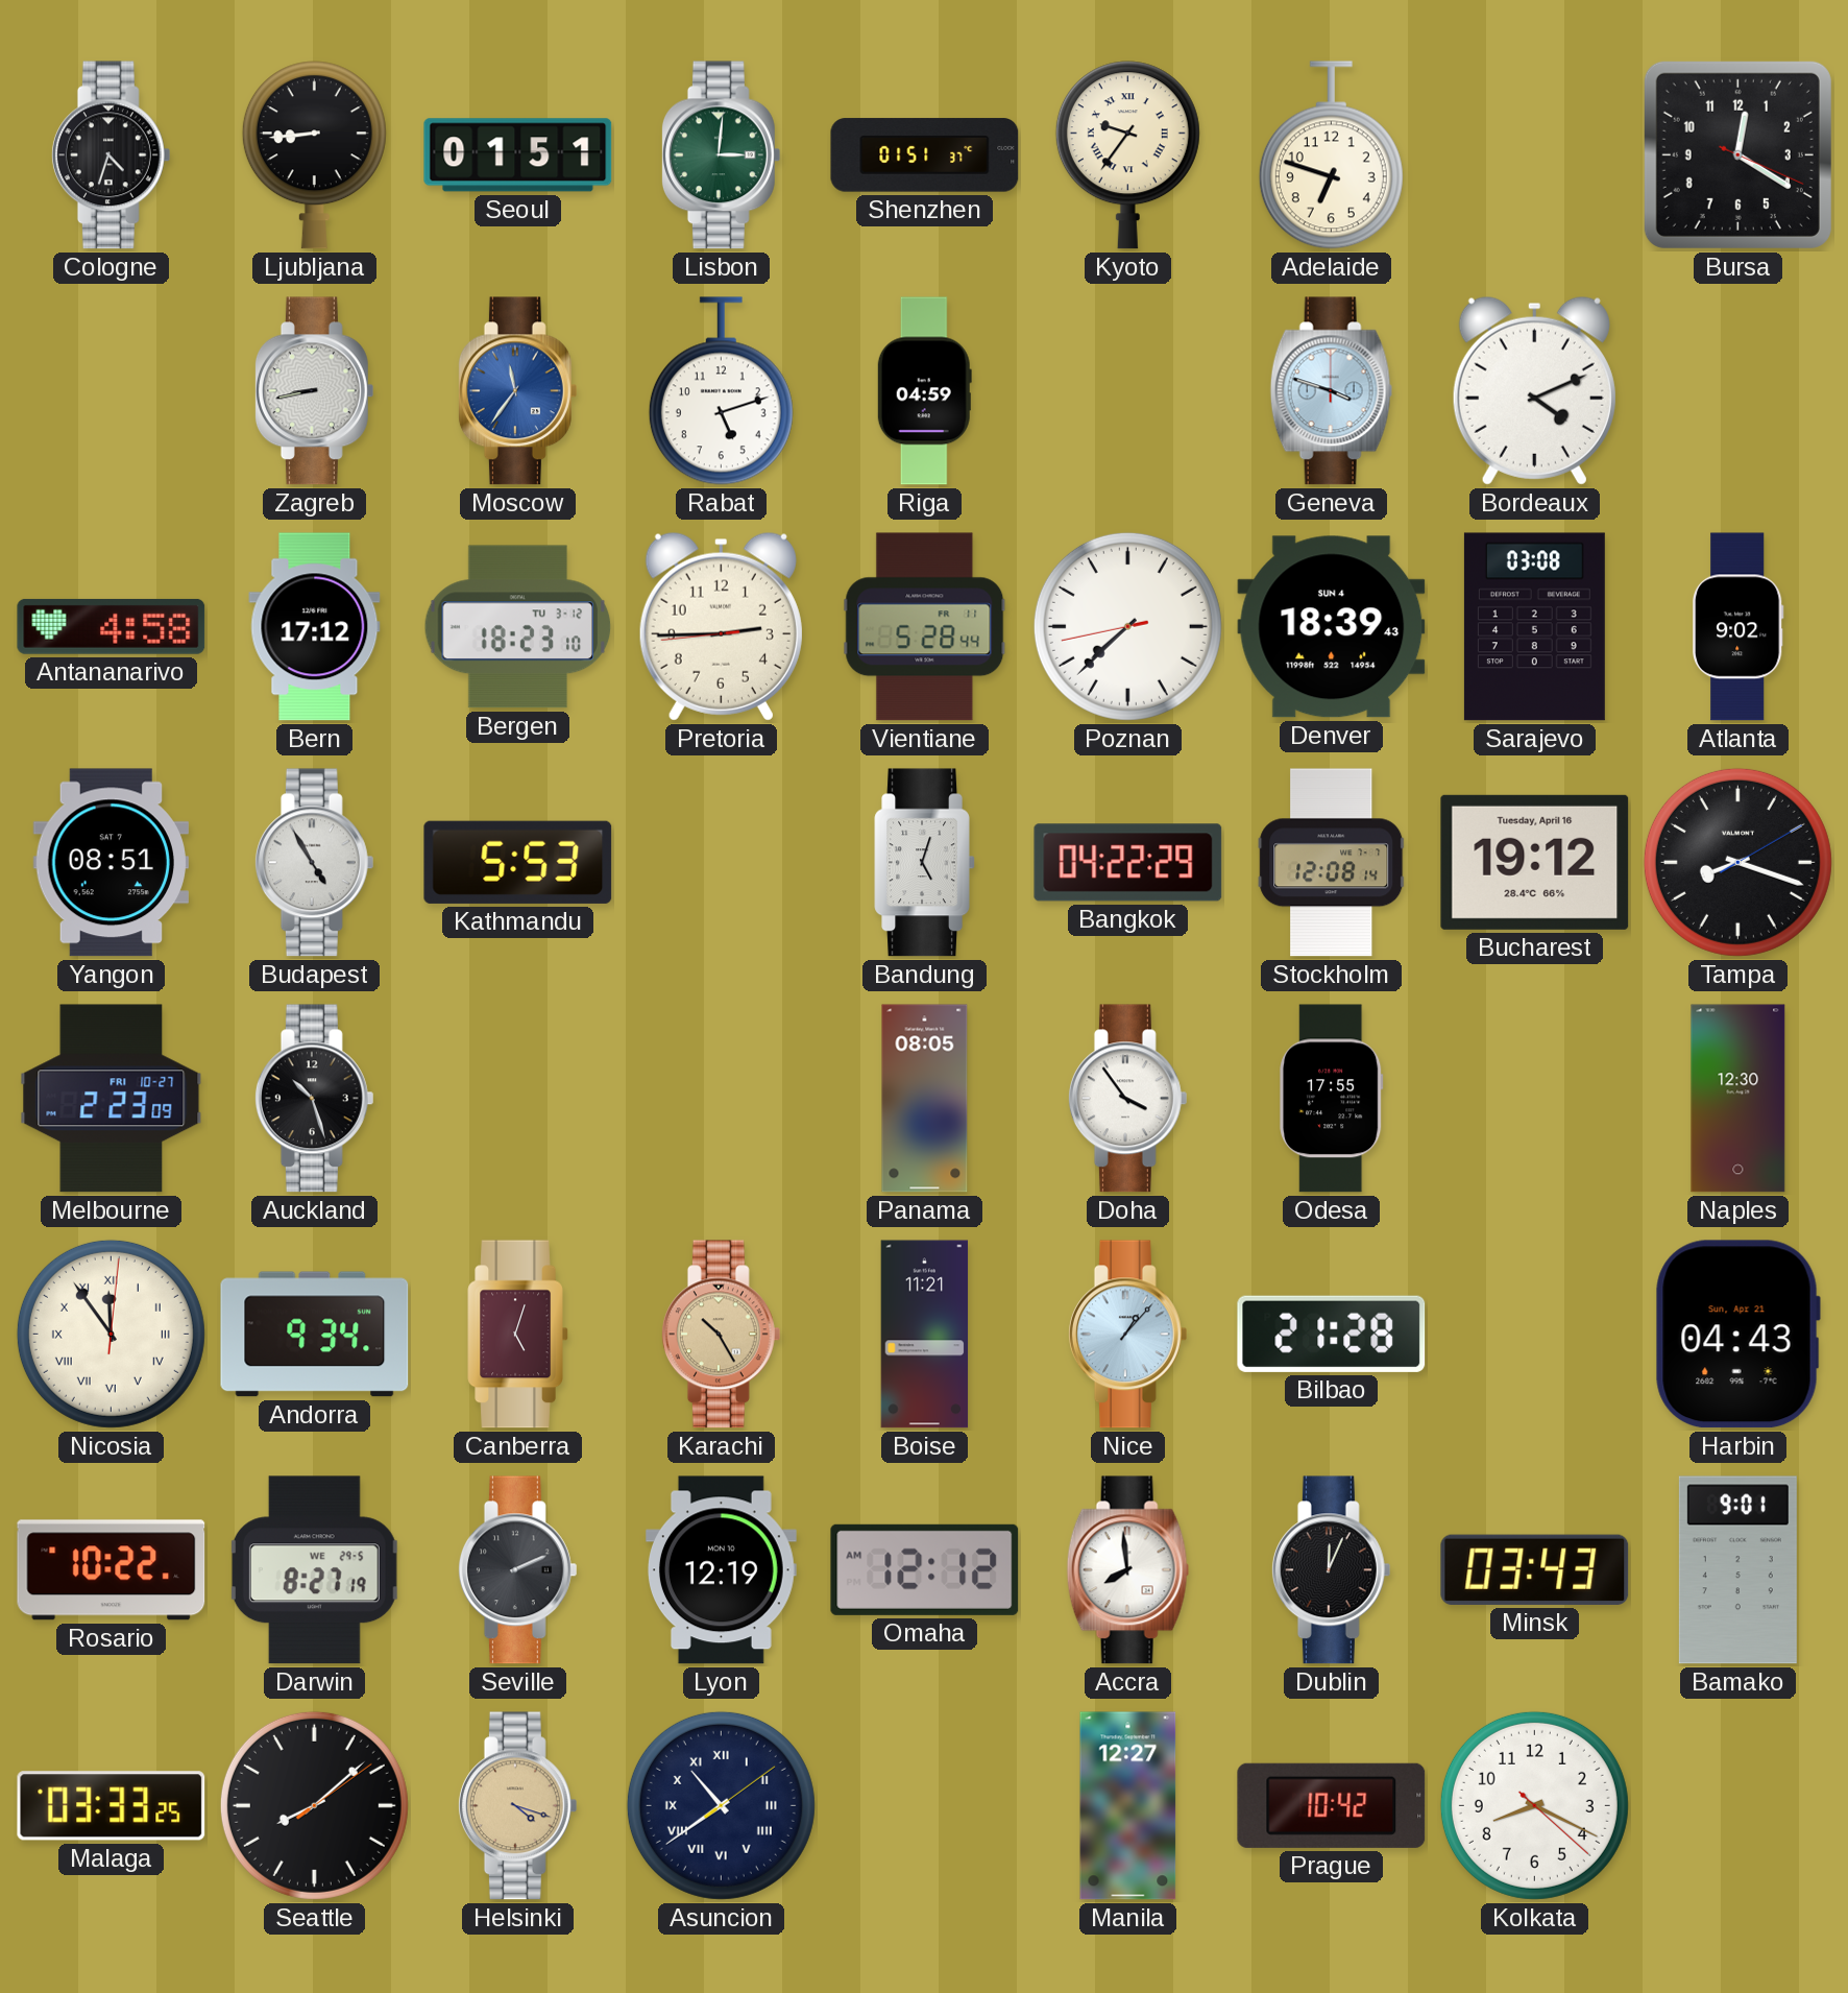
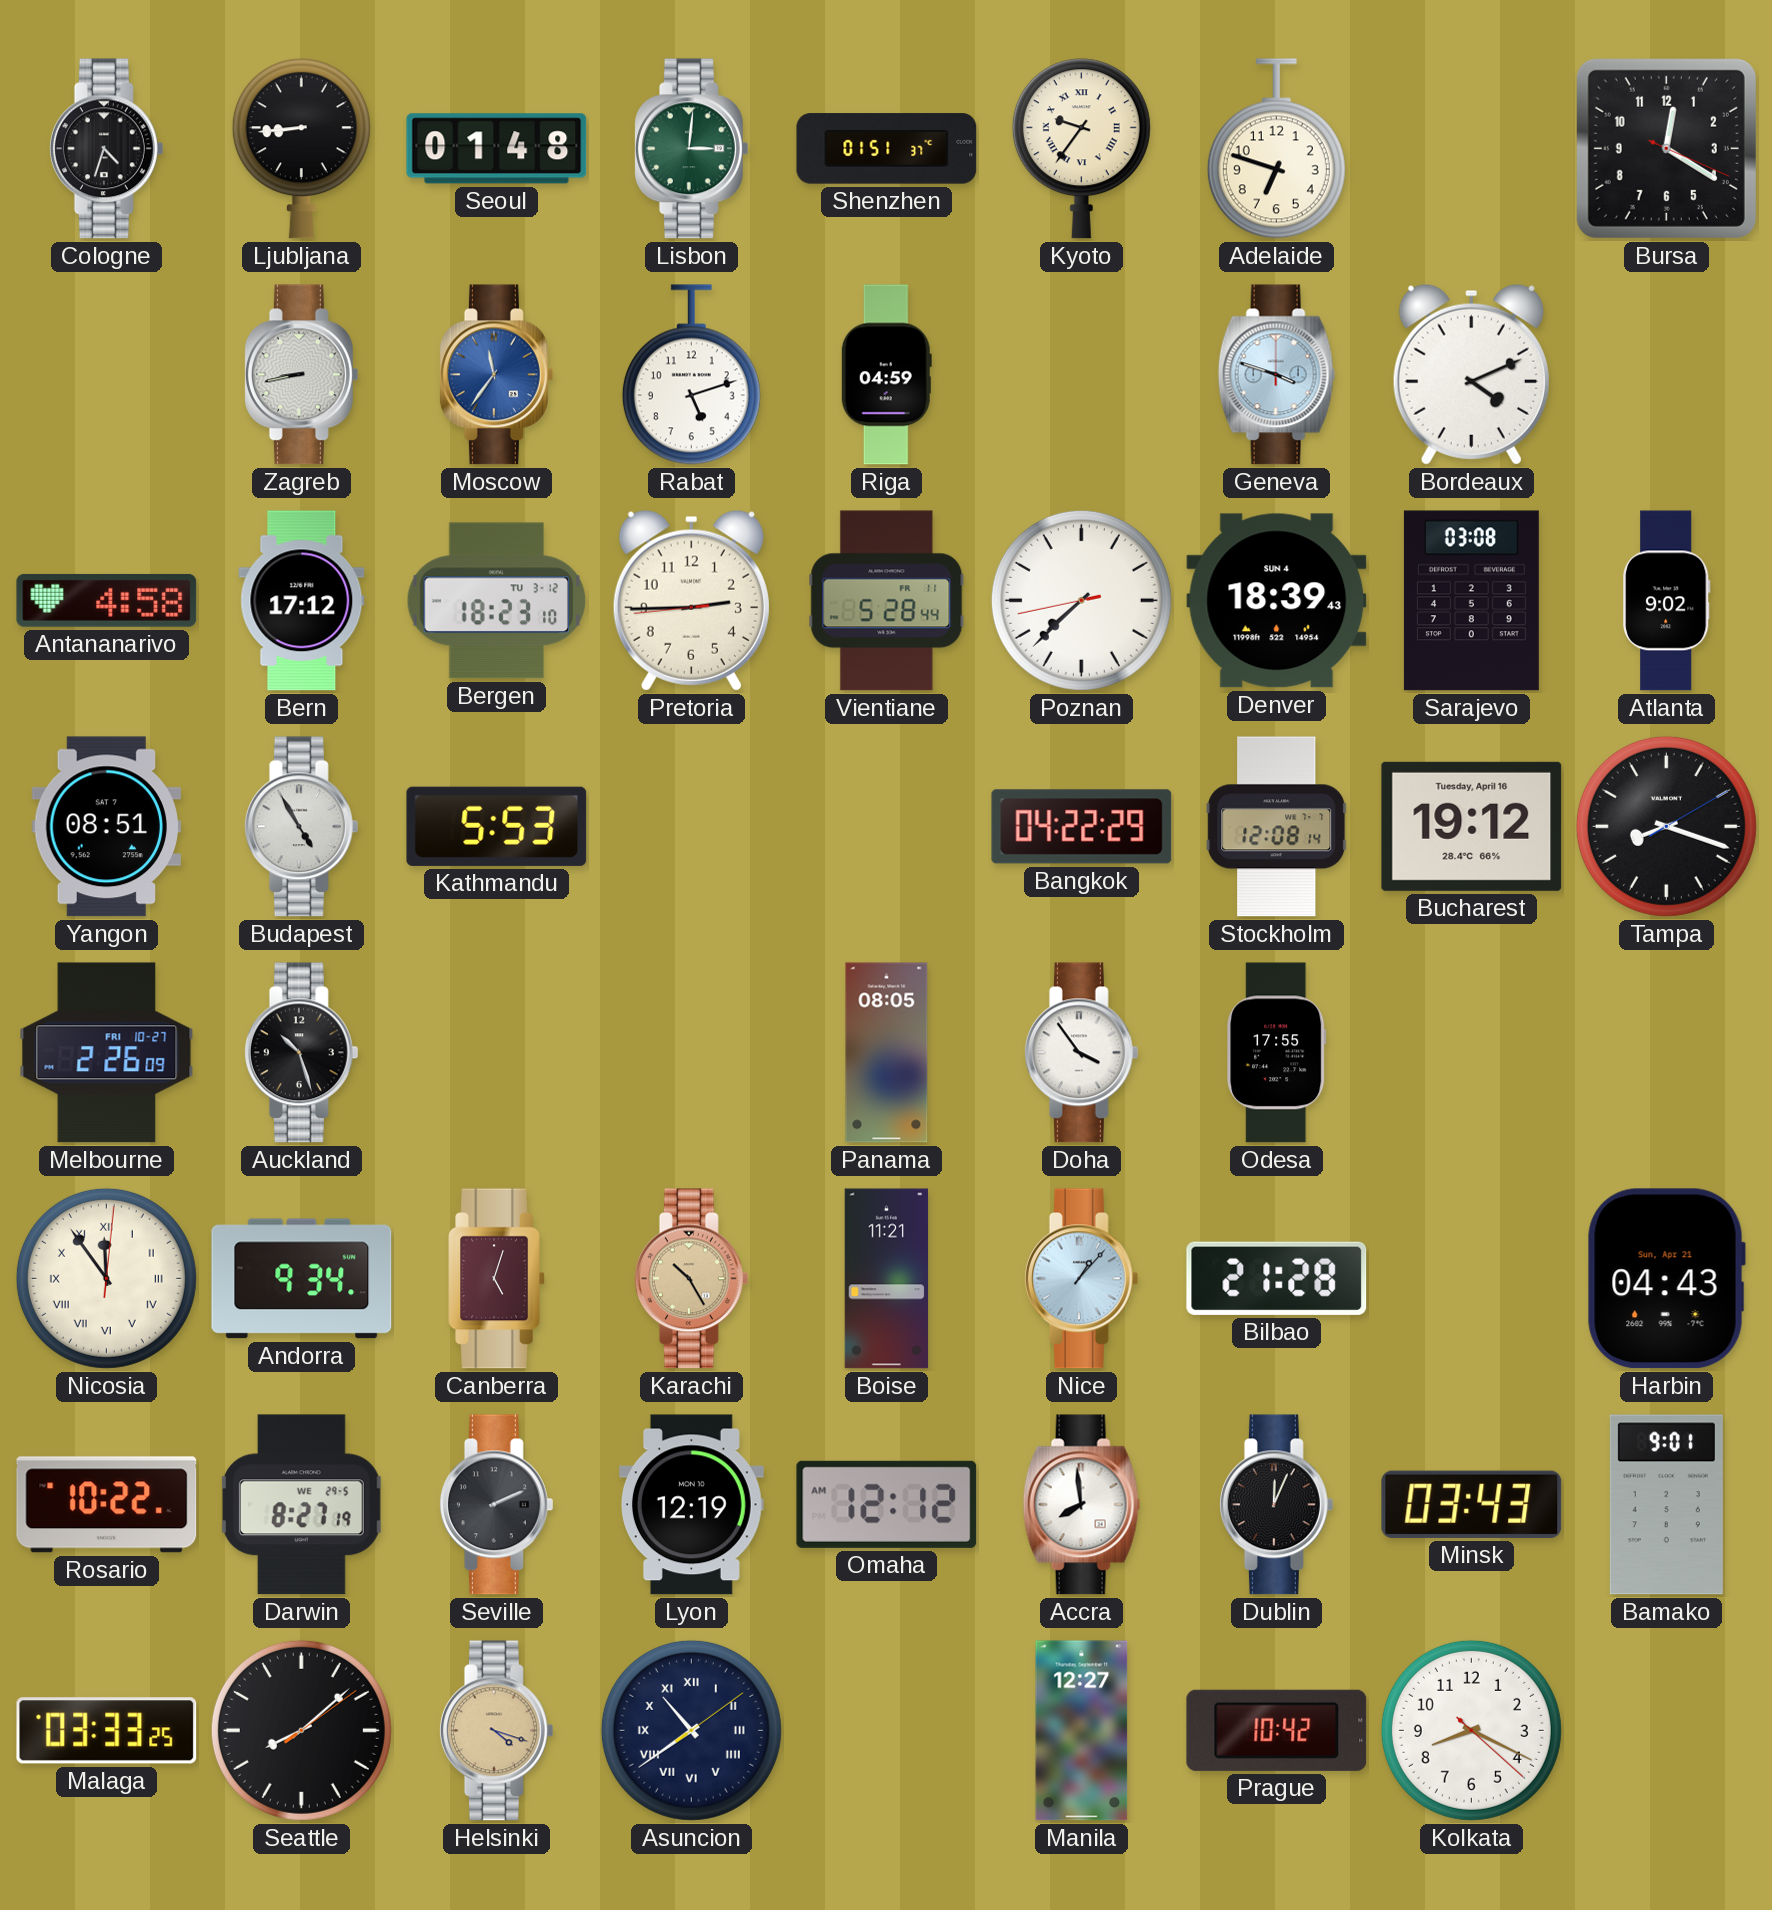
Seoul: 01:51 -> 01:48 (497, 149)
Bandung: 5:03 -> none (925, 863)
Melbourne: 2:23 -> 2:26 (107, 1053)
Naples: 12:30 -> none (1738, 1099)
